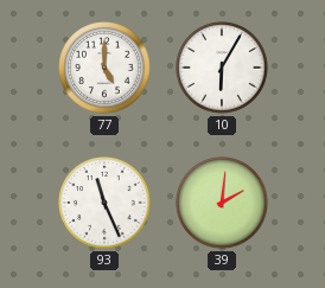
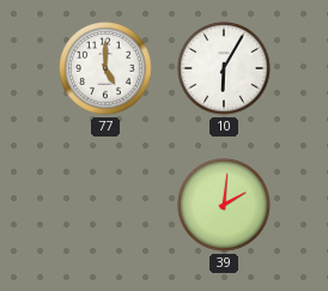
93: 11:26 -> none (104, 203)
